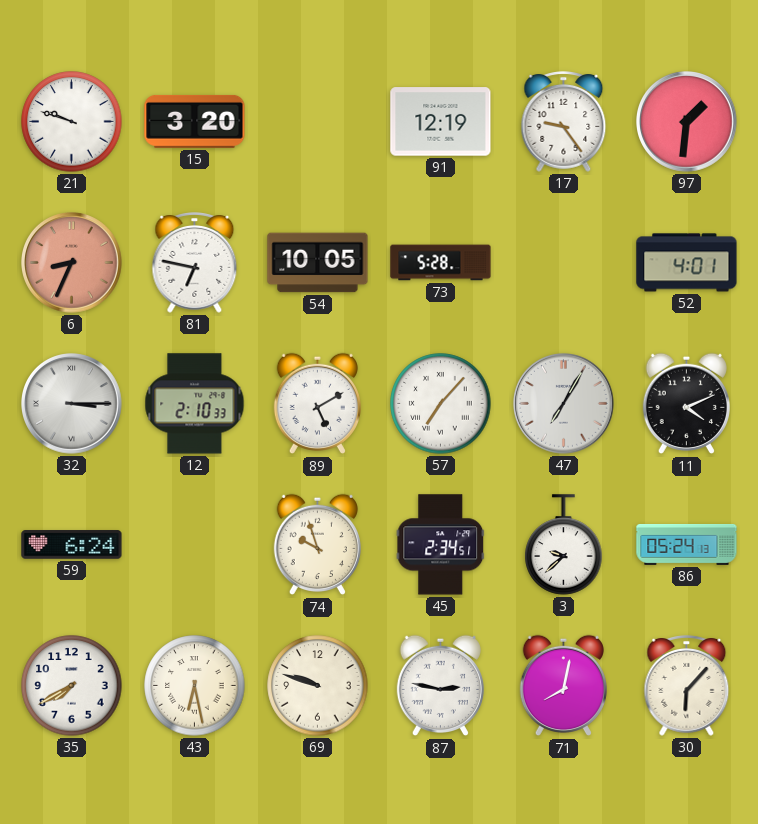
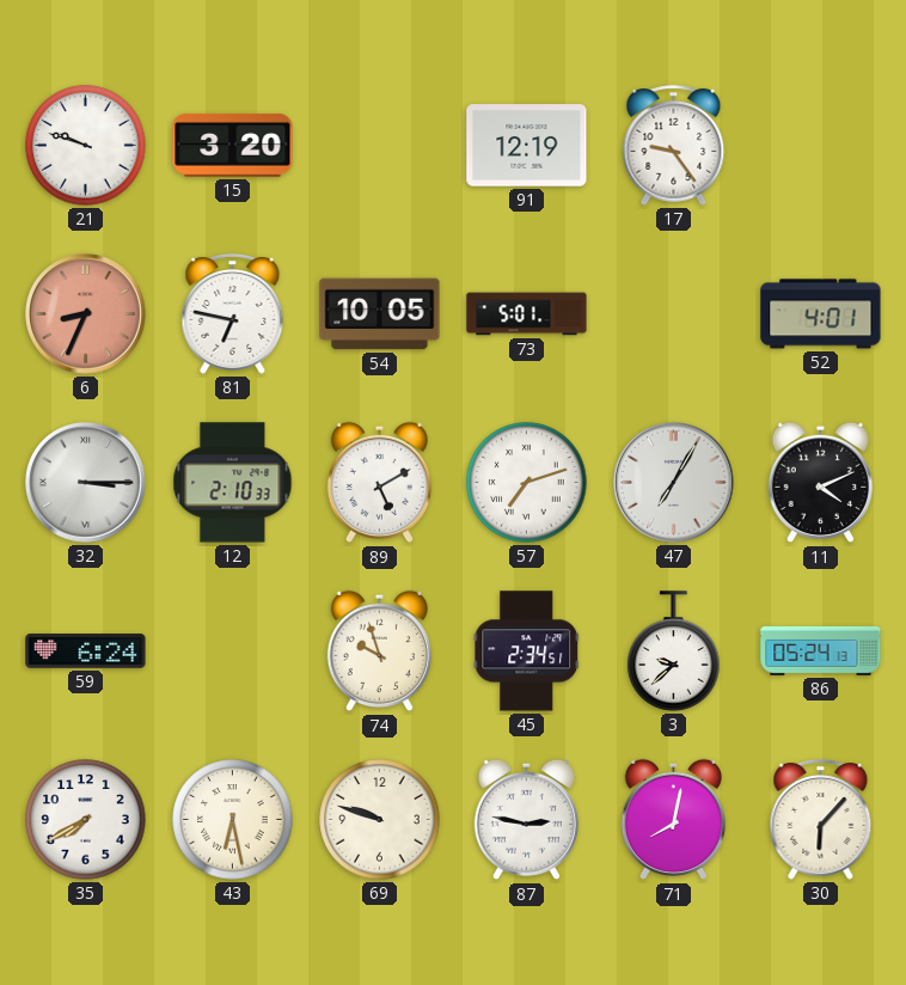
97: 1:31 -> none (687, 122)
73: 5:28 -> 5:01 (527, 314)
57: 7:07 -> 7:12 (527, 483)
